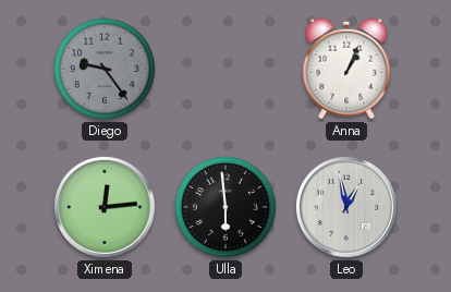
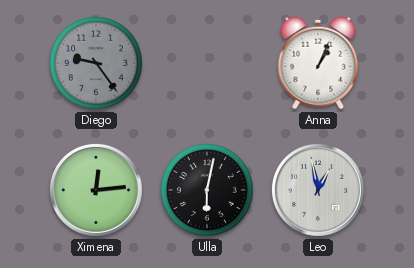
Ulla: 5:59 -> 6:02 (207, 190)
